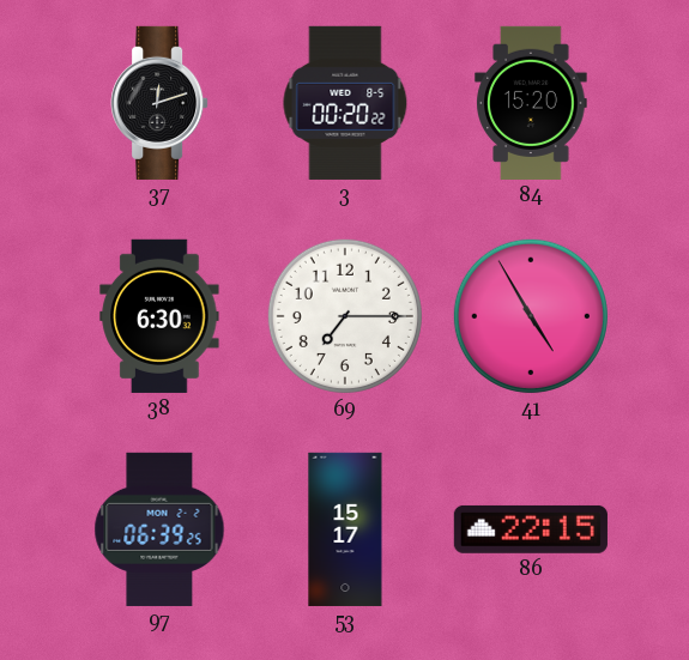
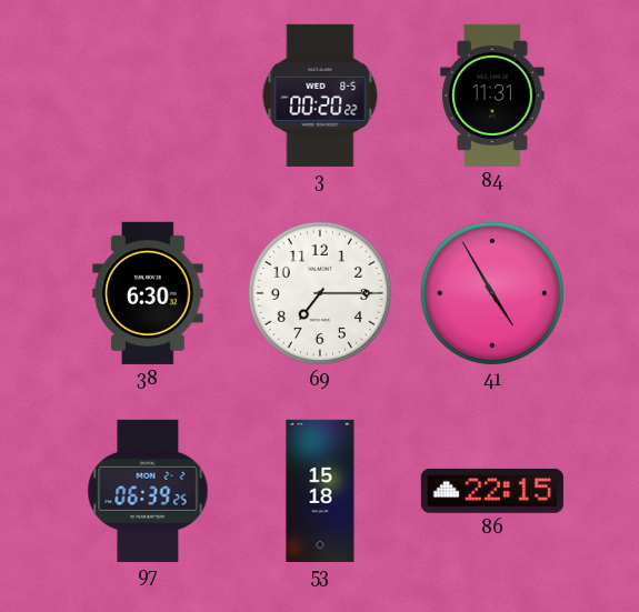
37: 12:12 -> none (159, 103)
84: 15:20 -> 11:31 (492, 96)
53: 15:17 -> 15:18 (320, 491)
